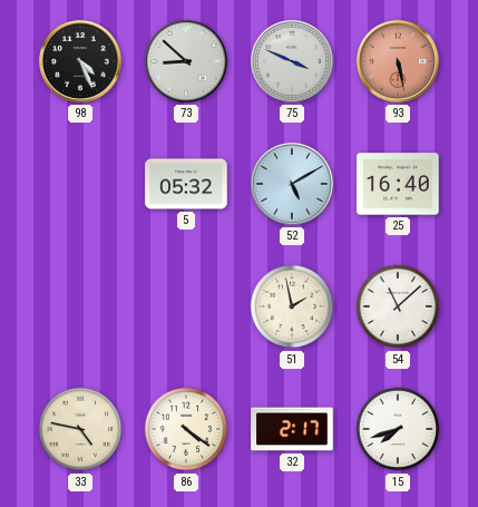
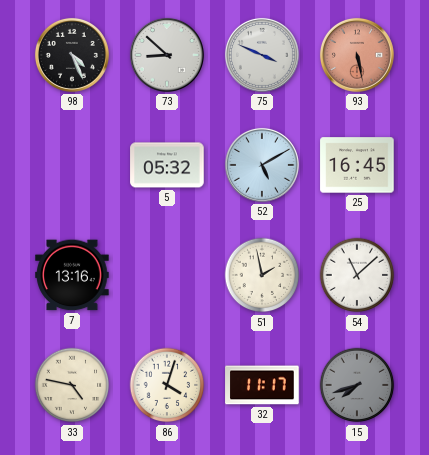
25: 16:40 -> 16:45 (357, 165)
7: none -> 13:16 (72, 275)
86: 4:21 -> 4:03 (167, 385)
32: 2:17 -> 11:17 (262, 385)
15 dial: white -> grey (357, 385)
